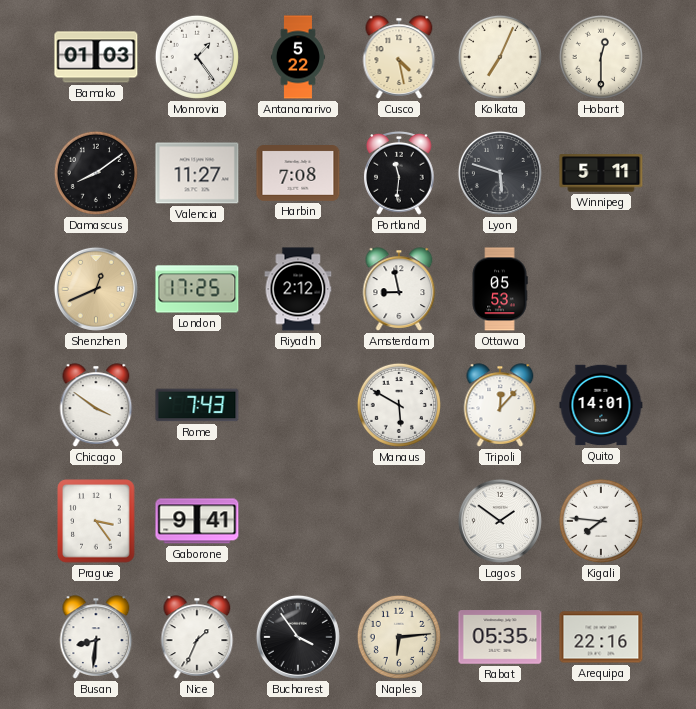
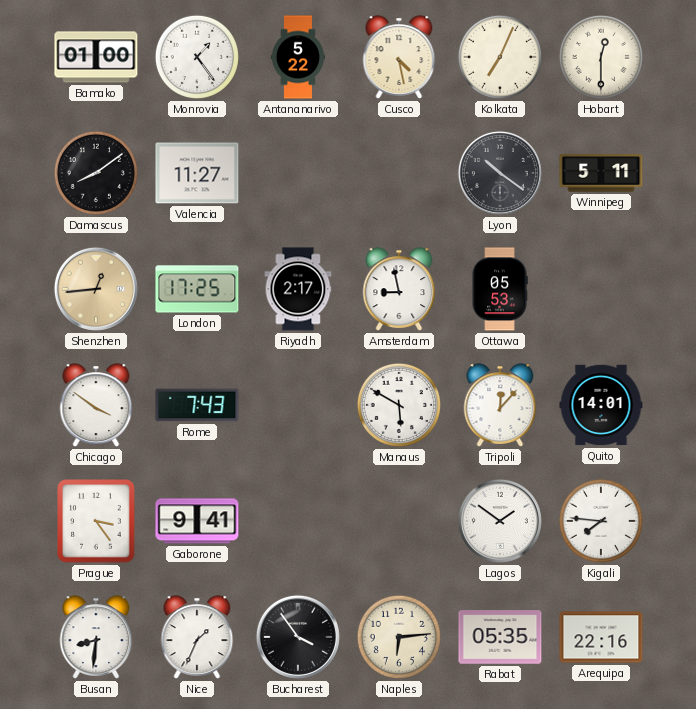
Bamako: 01:03 -> 01:00 (96, 57)
Harbin: 7:08 -> none (298, 174)
Portland: 11:31 -> none (400, 173)
Lyon: 5:48 -> 10:21 (500, 173)
Shenzhen: 12:41 -> 12:44 (96, 289)
Riyadh: 2:12 -> 2:17 (298, 289)
